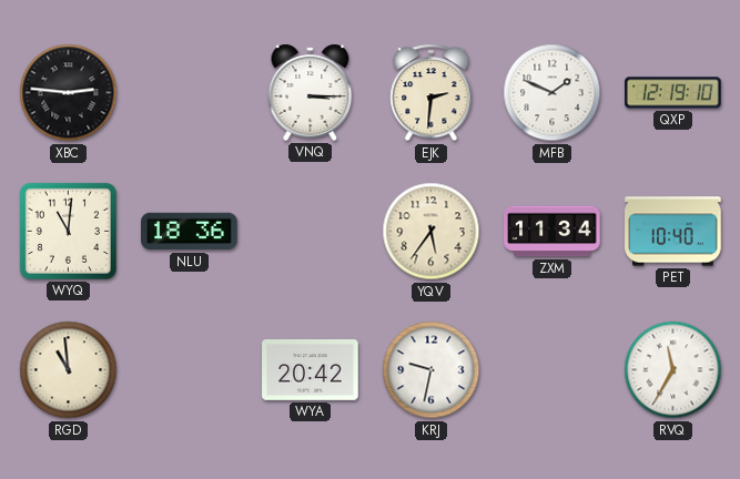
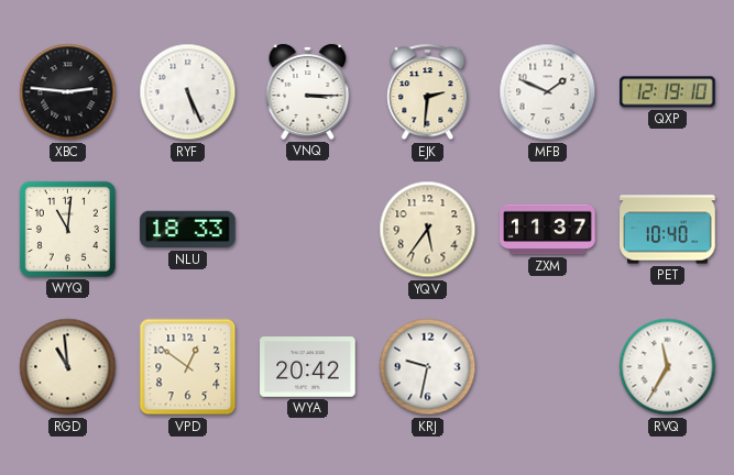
RYF: none -> 5:26 (188, 92)
NLU: 18:36 -> 18:33 (188, 230)
ZXM: 11:34 -> 11:37 (548, 230)
VPD: none -> 12:51 (188, 367)
